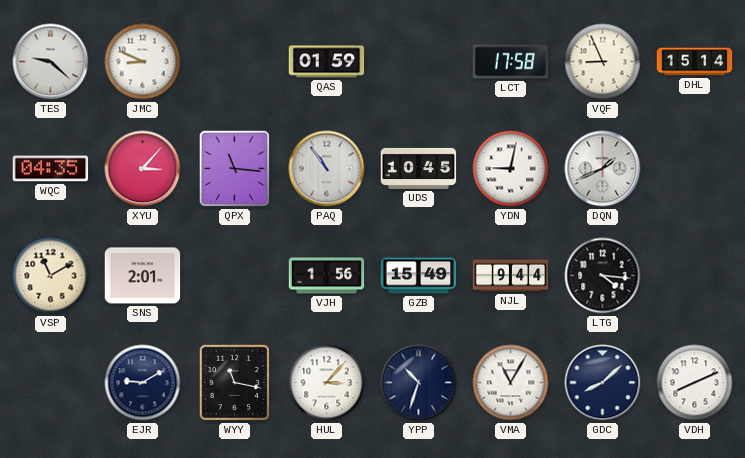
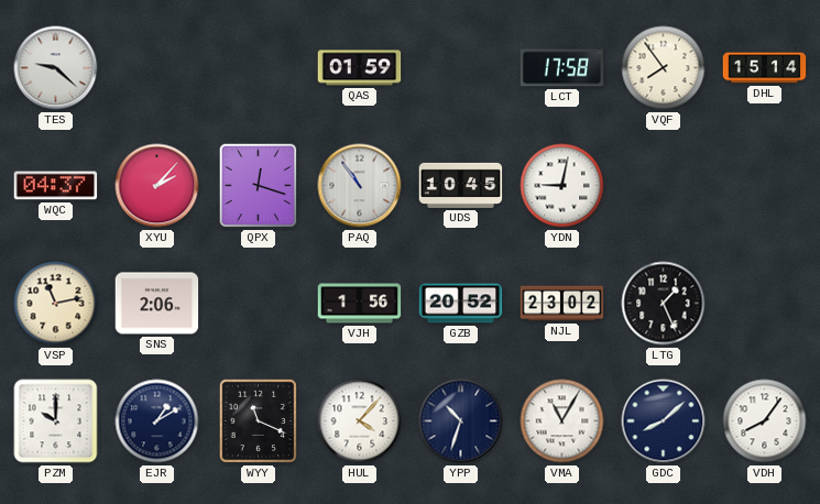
JMC: 8:49 -> none (143, 62)
VQF: 8:56 -> 7:54 (664, 68)
WQC: 04:35 -> 04:37 (56, 186)
XYU: 3:07 -> 2:07 (157, 186)
QPX: 11:16 -> 12:18 (259, 186)
DQN: 1:41 -> none (603, 169)
VSP: 11:10 -> 11:13 (56, 304)
SNS: 2:01 -> 2:06 (157, 304)
GZB: 15:49 -> 20:52 (461, 304)
NJL: 9:44 -> 23:02 (562, 304)
LTG: 4:16 -> 1:26 (664, 304)
PZM: none -> 10:00 (56, 421)
EJR: 9:10 -> 1:10 (157, 421)
WYY: 11:17 -> 11:19 (258, 420)
HUL: 3:07 -> 4:07 (360, 421)
VDH: 8:11 -> 8:06 (765, 421)
